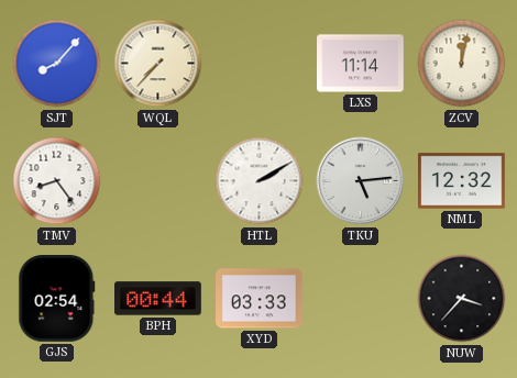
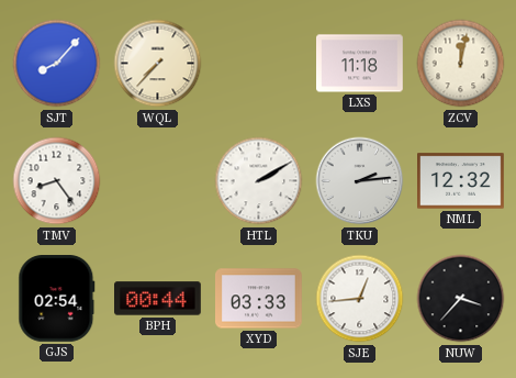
LXS: 11:14 -> 11:18 (360, 64)
TKU: 5:14 -> 2:14 (360, 181)
SJE: none -> 12:44 (360, 299)
